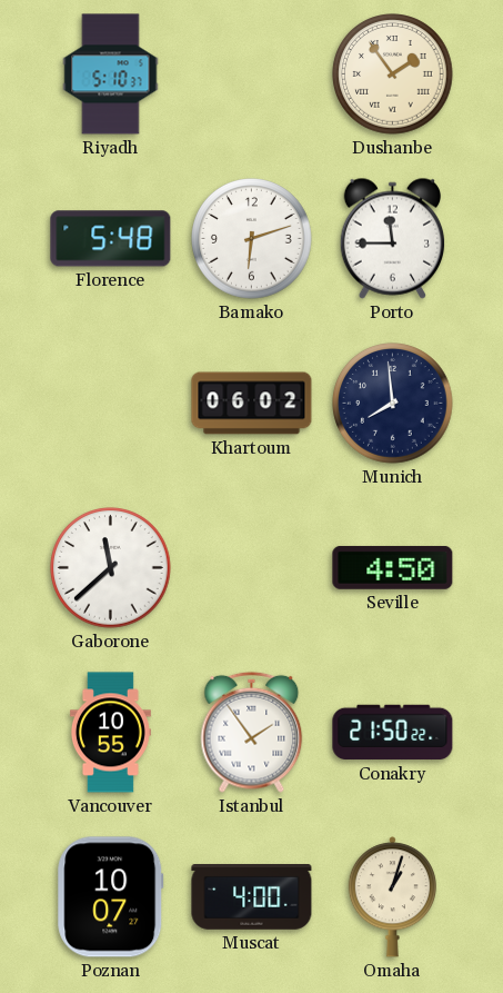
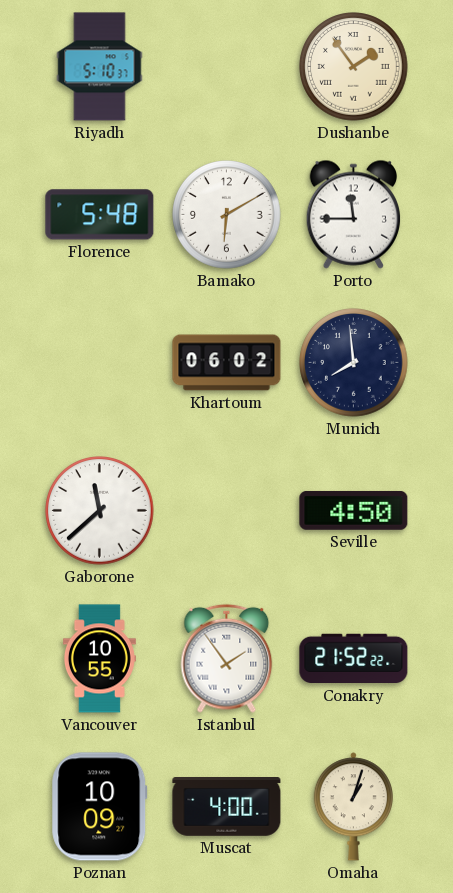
Bamako: 6:12 -> 6:10 (227, 215)
Conakry: 21:50 -> 21:52 (354, 659)
Poznan: 10:07 -> 10:09 (100, 807)
